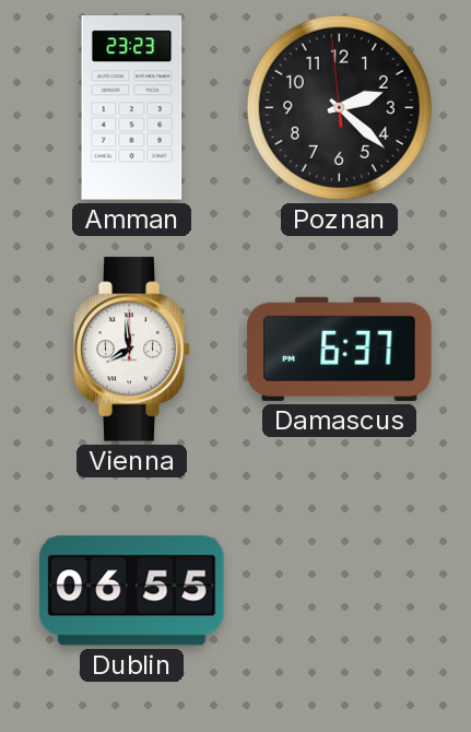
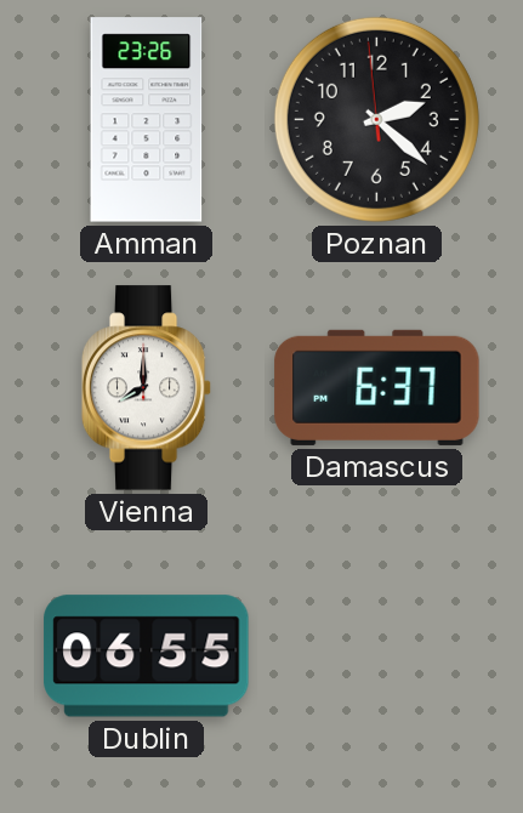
Amman: 23:23 -> 23:26 (147, 120)
Vienna: 7:59 -> 8:00 (147, 388)
